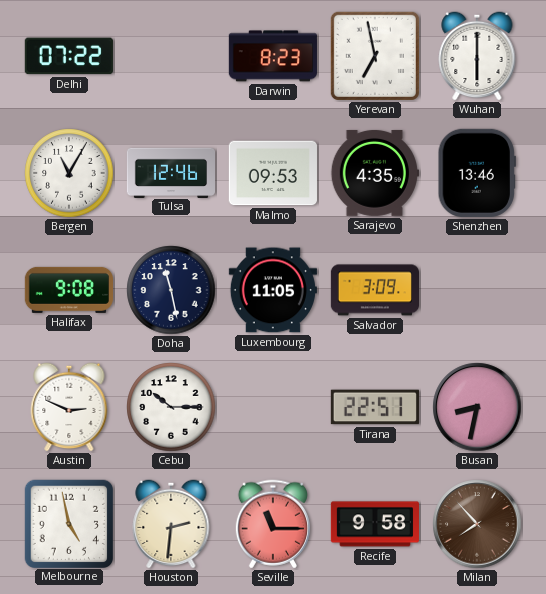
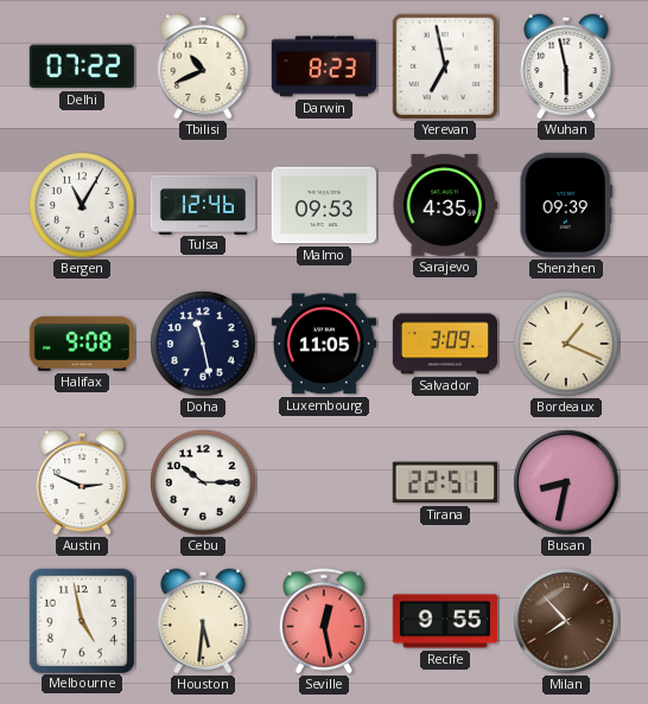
Tbilisi: none -> 10:41 (203, 66)
Wuhan: 6:00 -> 5:58 (566, 66)
Shenzhen: 13:46 -> 09:39 (565, 205)
Bordeaux: none -> 1:19 (566, 344)
Houston: 2:31 -> 5:31 (203, 621)
Seville: 11:15 -> 12:28 (324, 621)
Recife: 9:58 -> 9:55 (444, 621)
